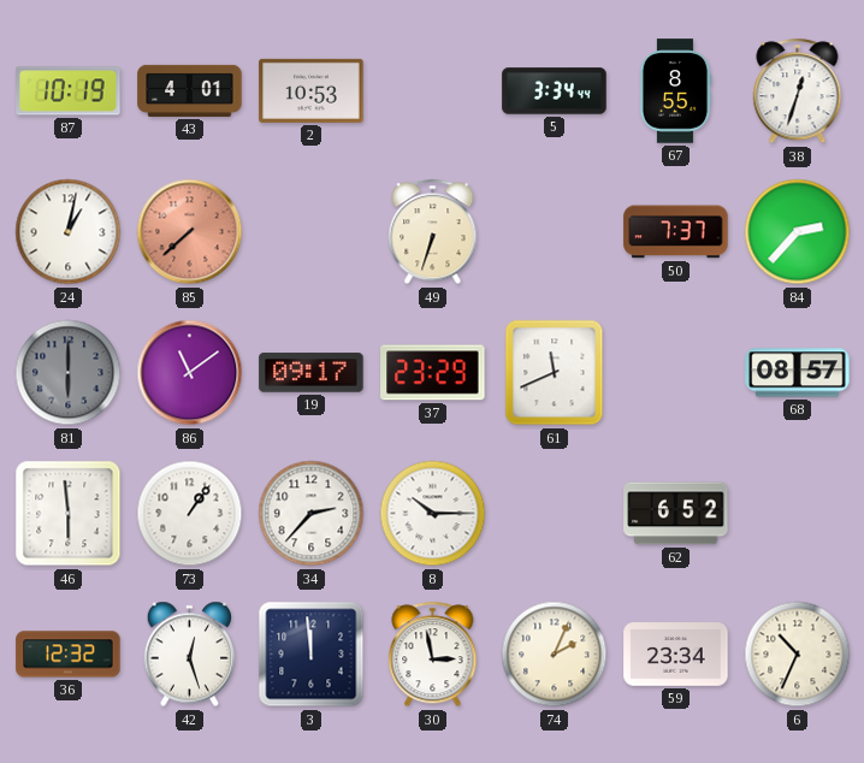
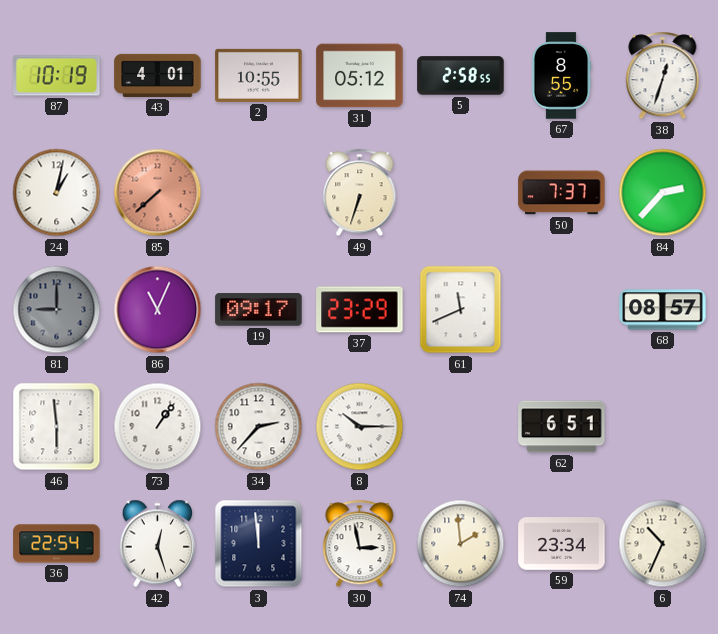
2: 10:53 -> 10:55 (259, 75)
31: none -> 05:12 (360, 76)
5: 3:34 -> 2:58 (461, 76)
81: 6:00 -> 9:00 (57, 310)
86: 11:09 -> 11:04 (158, 310)
62: 6:52 -> 6:51 (562, 427)
36: 12:32 -> 22:54 (57, 544)
74: 2:04 -> 1:59 (461, 544)
